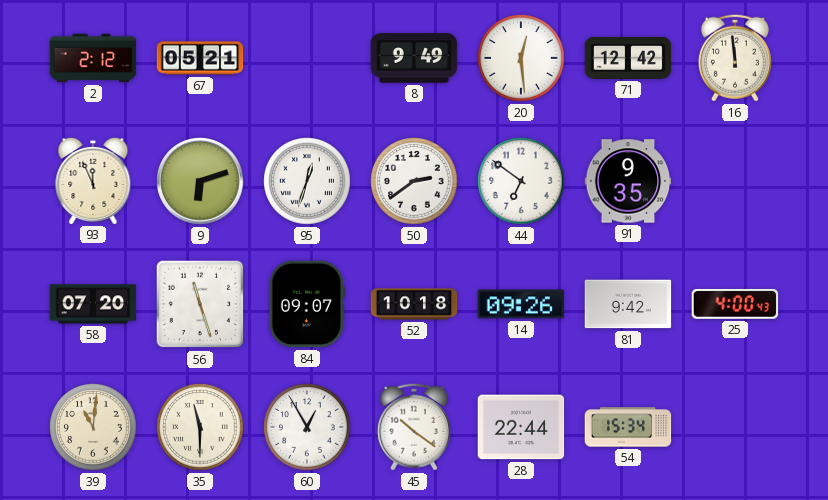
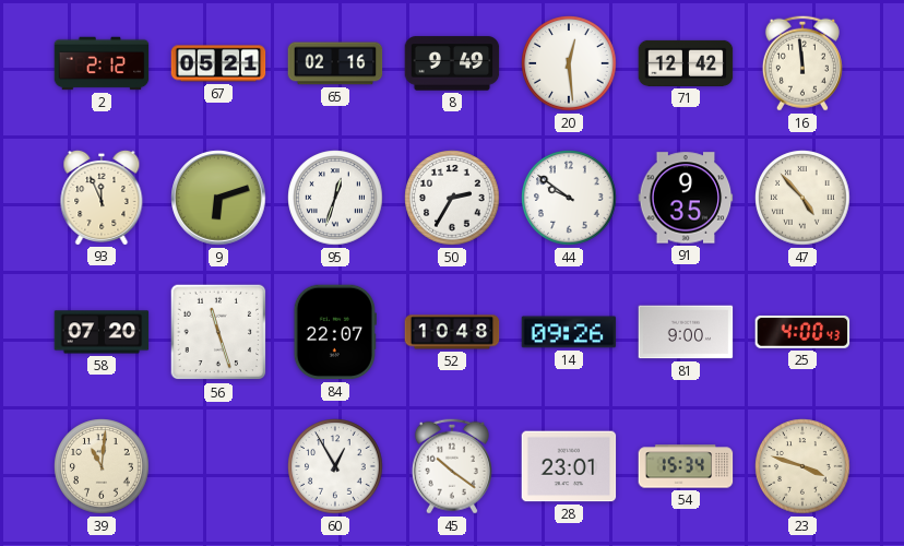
65: none -> 02:16 (335, 63)
50: 2:39 -> 2:35 (452, 198)
44: 6:51 -> 9:51 (569, 198)
47: none -> 4:53 (802, 198)
84: 09:07 -> 22:07 (335, 332)
52: 10:18 -> 10:48 (452, 332)
81: 9:42 -> 9:00 (686, 332)
35: 11:30 -> none (200, 427)
28: 22:44 -> 23:01 (569, 466)
23: none -> 3:48 (802, 466)
